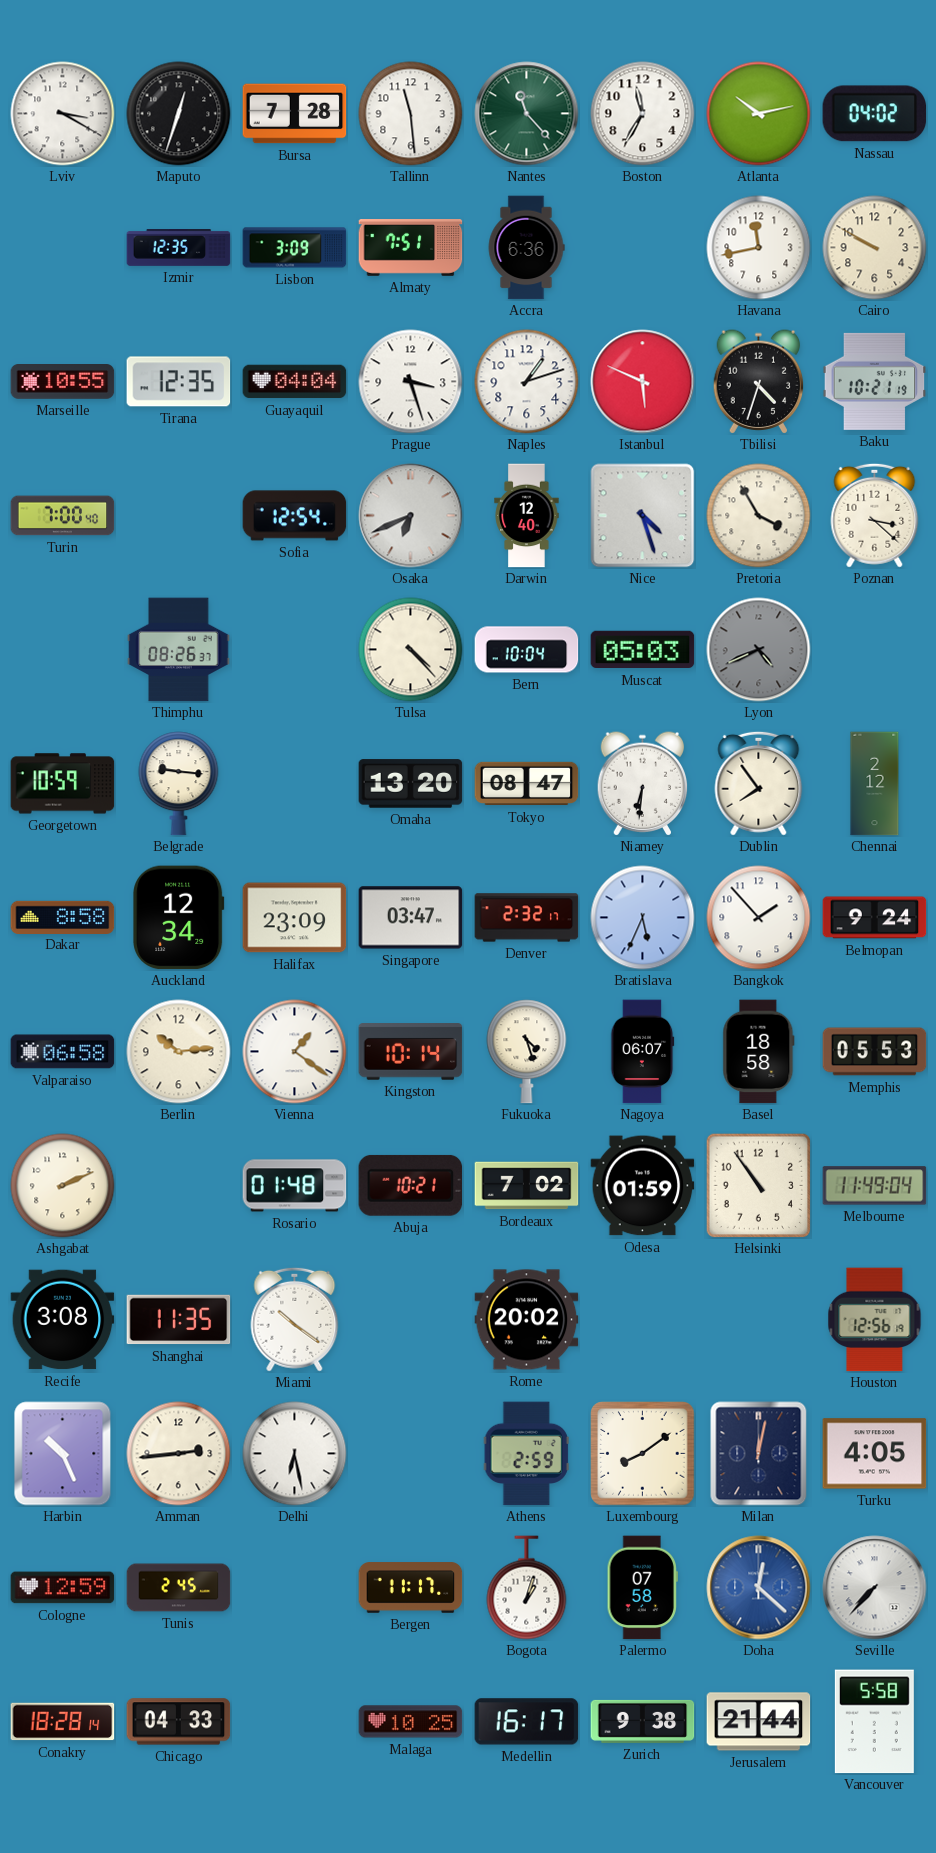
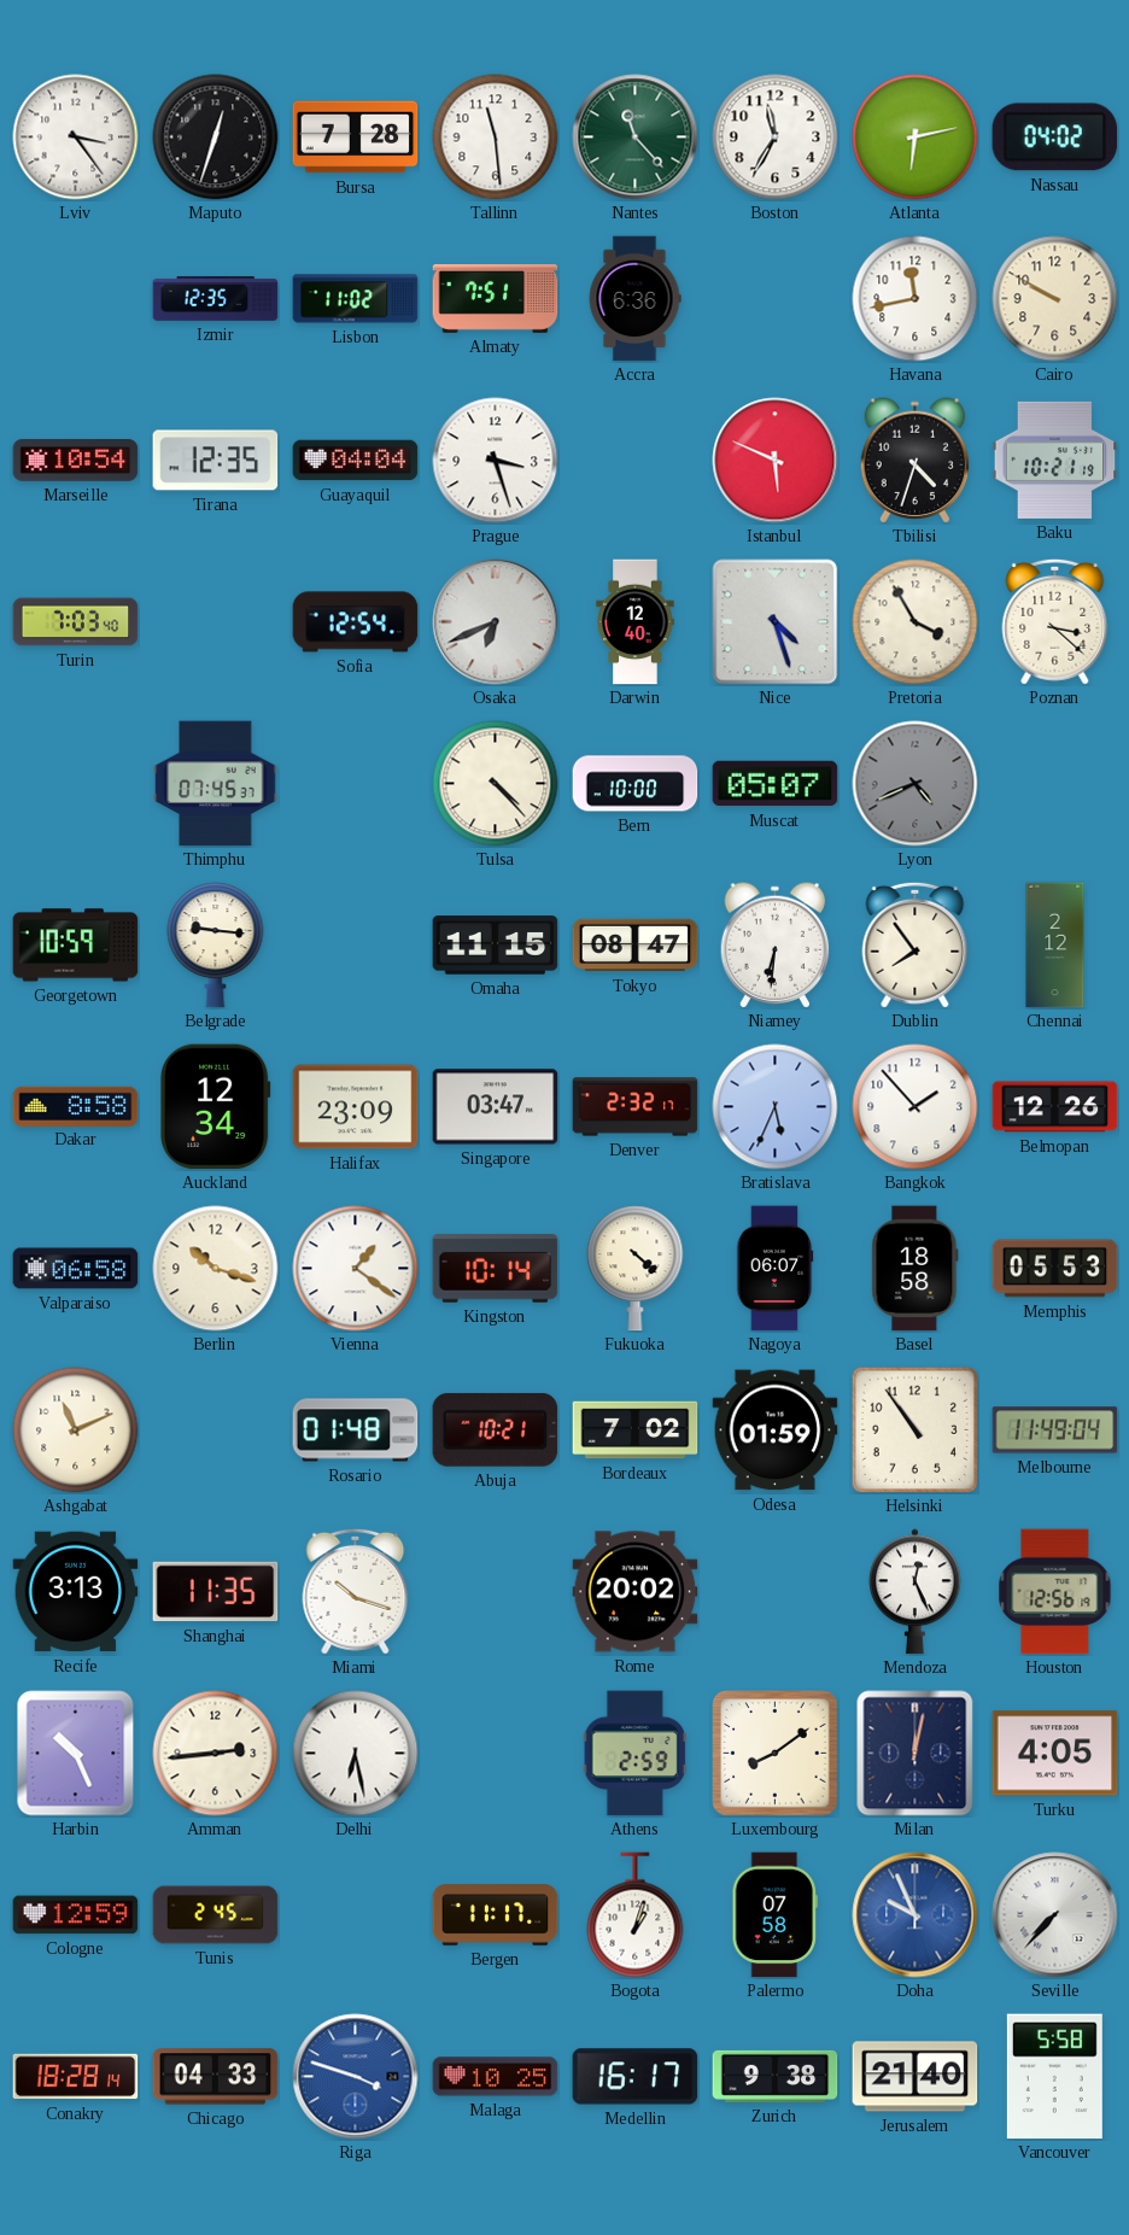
Lviv: 3:20 -> 3:24 (76, 138)
Atlanta: 10:13 -> 6:13 (916, 138)
Lisbon: 3:09 -> 11:02 (356, 299)
Marseille: 10:55 -> 10:54 (76, 461)
Naples: 1:12 -> none (527, 382)
Turin: 7:00 -> 7:03 (76, 622)
Thimphu: 08:26 -> 07:45 (216, 784)
Bern: 10:04 -> 10:00 (636, 784)
Muscat: 05:03 -> 05:07 (776, 784)
Omaha: 13:20 -> 11:15 (496, 946)
Belmopan: 9:24 -> 12:26 (1055, 1107)
Berlin: 10:14 -> 10:18 (216, 1269)
Fukuoka: 4:27 -> 4:22 (636, 1269)
Ashgabat: 2:11 -> 11:11 (76, 1430)
Recife: 3:08 -> 3:13 (76, 1592)
Miami: 10:21 -> 10:18 (356, 1591)
Mendoza: none -> 12:26 (916, 1592)
Doha: 12:22 -> 9:56 (916, 1915)
Riga: none -> 3:48 (356, 2077)
Jerusalem: 21:44 -> 21:40 (916, 2077)
